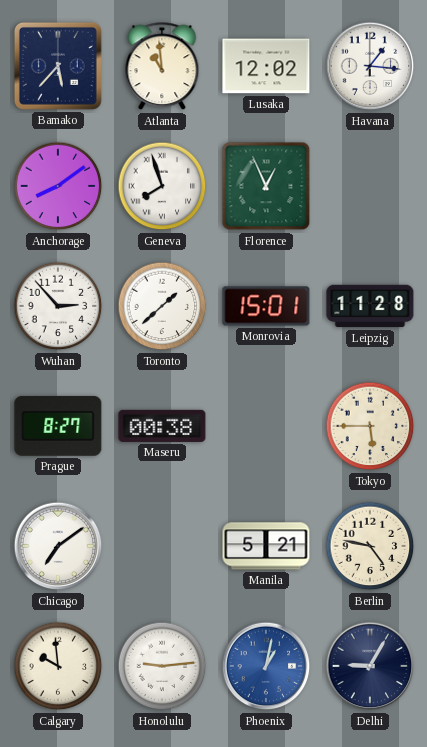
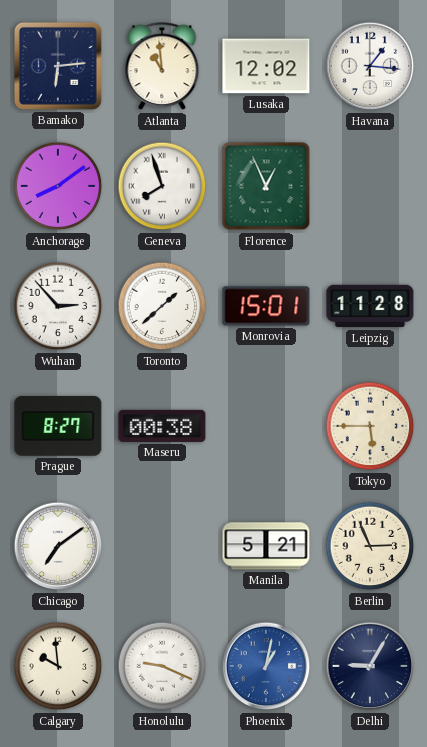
Bamako: 5:37 -> 6:14 (58, 66)
Berlin: 4:47 -> 2:56 (370, 546)
Honolulu: 9:14 -> 9:19 (162, 666)
